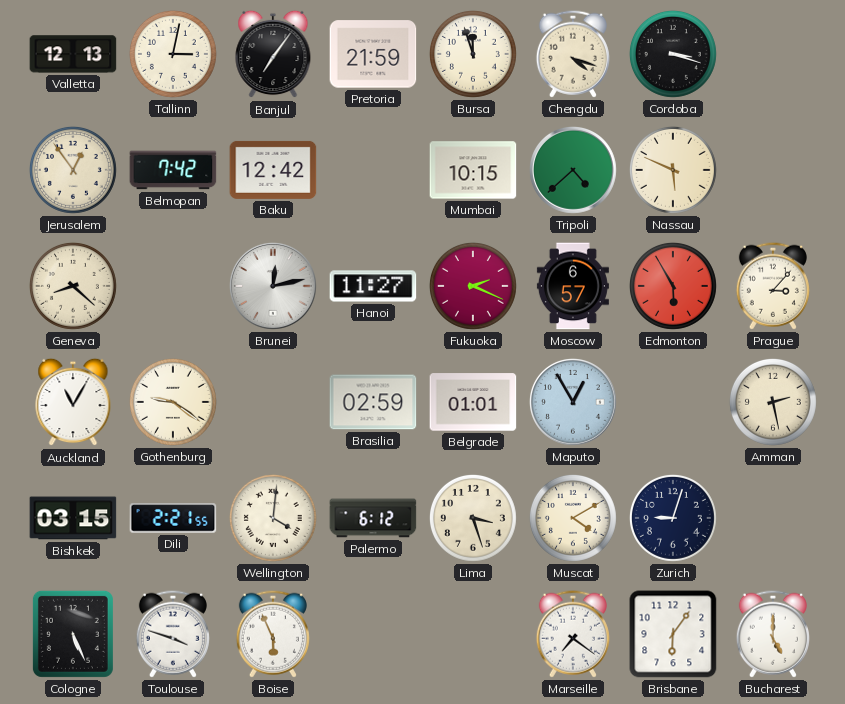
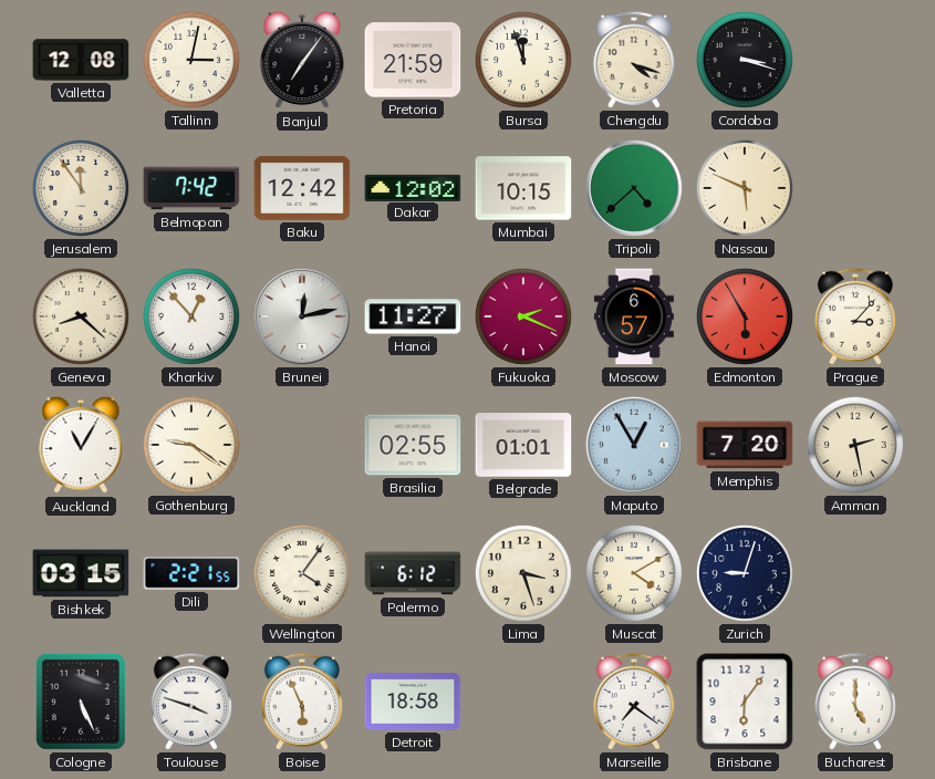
Valletta: 12:13 -> 12:08 (81, 60)
Jerusalem: 12:54 -> 11:54 (81, 188)
Dakar: none -> 12:02 (413, 187)
Kharkiv: none -> 12:53 (191, 316)
Brasilia: 02:59 -> 02:55 (413, 445)
Memphis: none -> 7:20 (745, 445)
Wellington: 4:01 -> 4:06 (302, 573)
Detroit: none -> 18:58 (413, 702)
